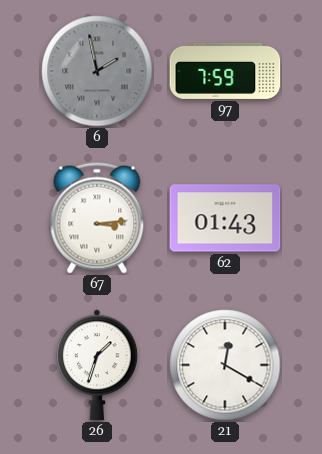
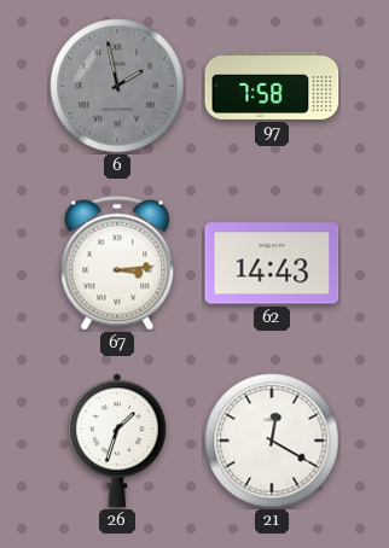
97: 7:59 -> 7:58 (272, 86)
62: 01:43 -> 14:43 (272, 263)
